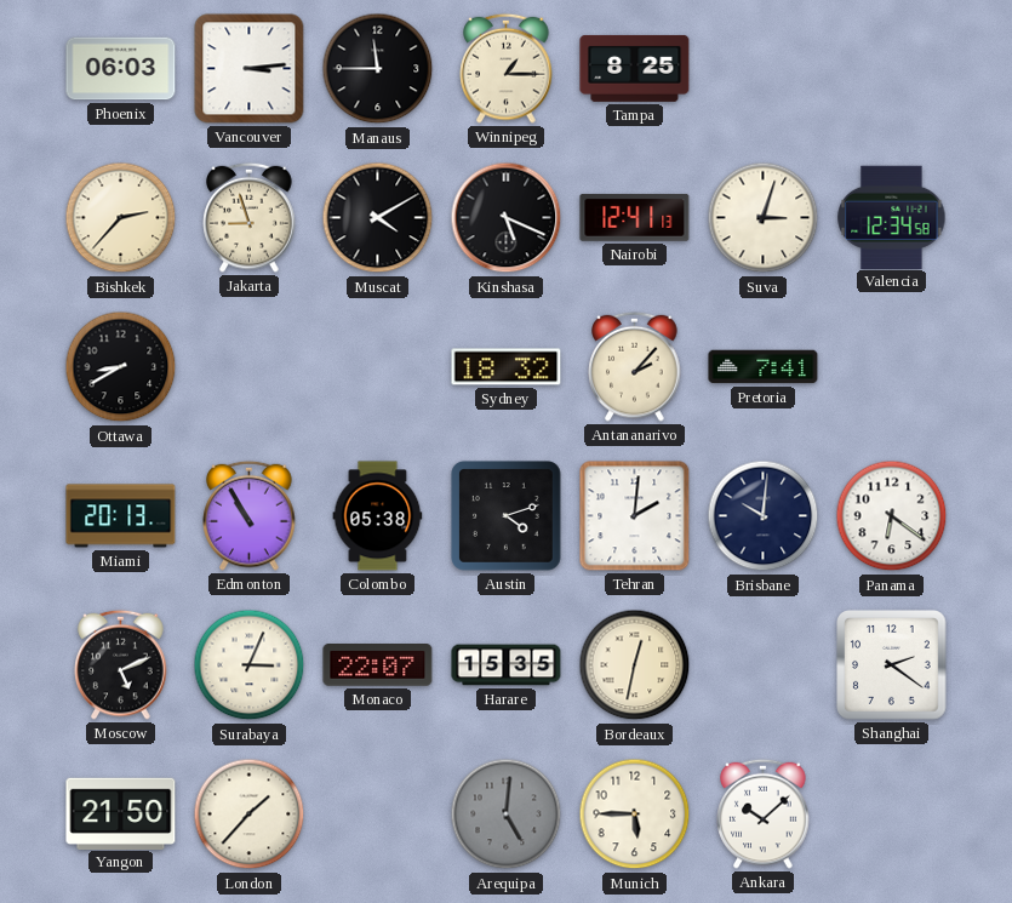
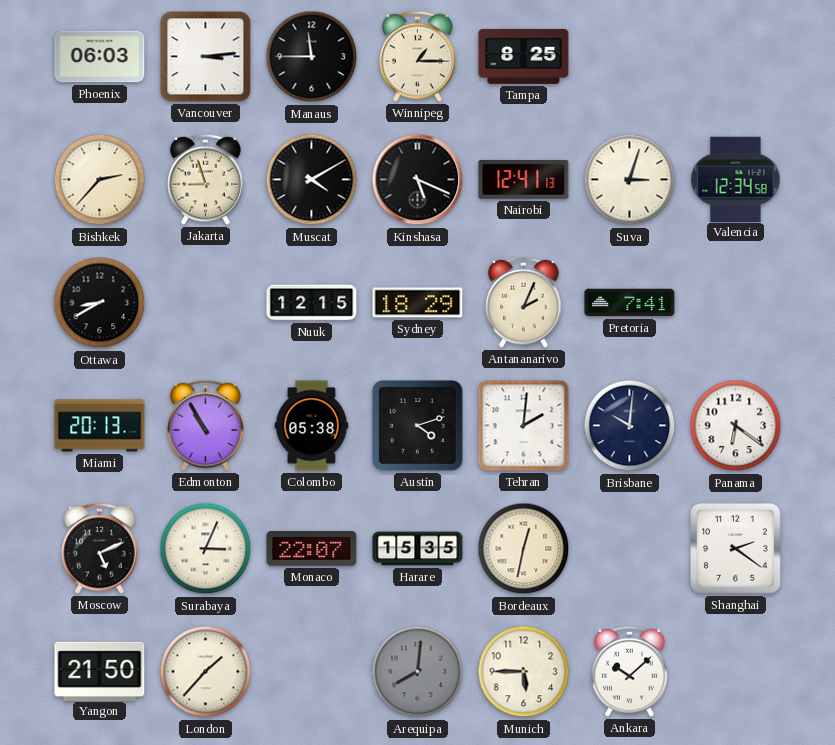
Nuuk: none -> 12:15 (312, 303)
Sydney: 18:32 -> 18:29 (418, 303)
Antananarivo: 2:07 -> 2:04 (524, 302)
Arequipa: 5:01 -> 8:01 (418, 672)
